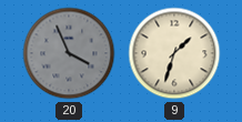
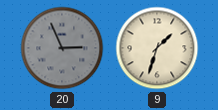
20: 3:56 -> 2:56 (62, 48)
